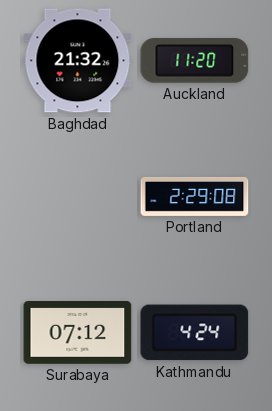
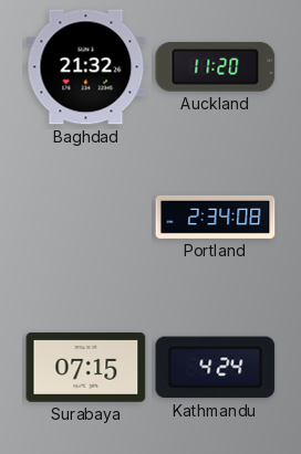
Portland: 2:29 -> 2:34 (216, 217)
Surabaya: 07:12 -> 07:15 (86, 367)
